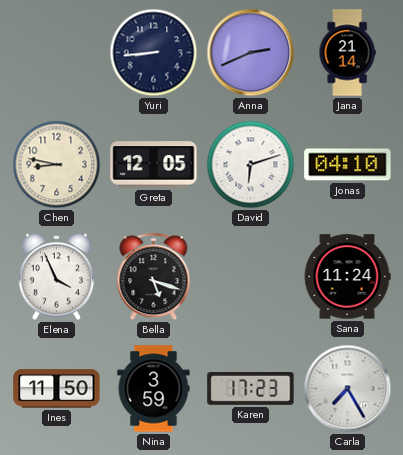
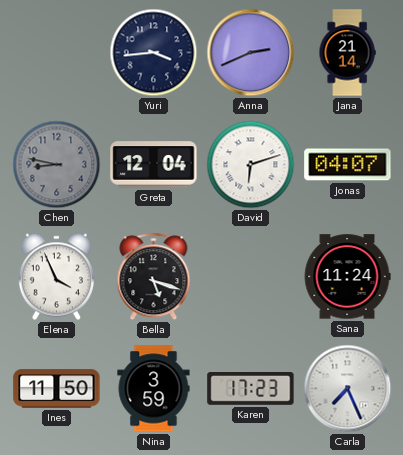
Yuri: 8:44 -> 3:44 (154, 53)
Chen dial: cream -> grey (57, 165)
Greta: 12:05 -> 12:04 (154, 165)
Jonas: 04:10 -> 04:07 (348, 165)
Carla: 7:25 -> 7:26 (348, 389)
